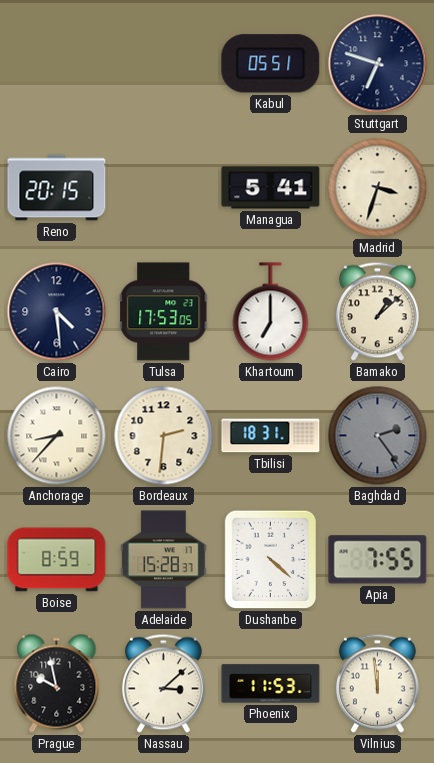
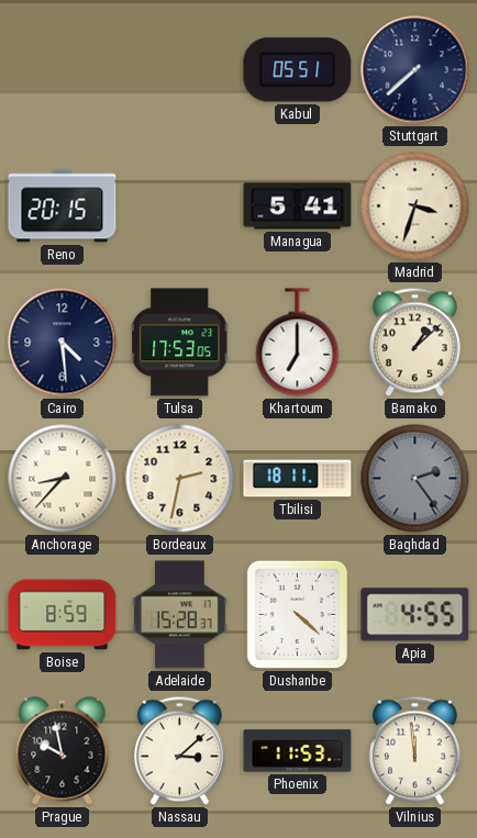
Stuttgart: 6:48 -> 7:38 (415, 70)
Bordeaux: 2:31 -> 2:32 (180, 479)
Tbilisi: 18:31 -> 18:11 (298, 479)
Apia: 7:55 -> 4:55 (415, 615)
